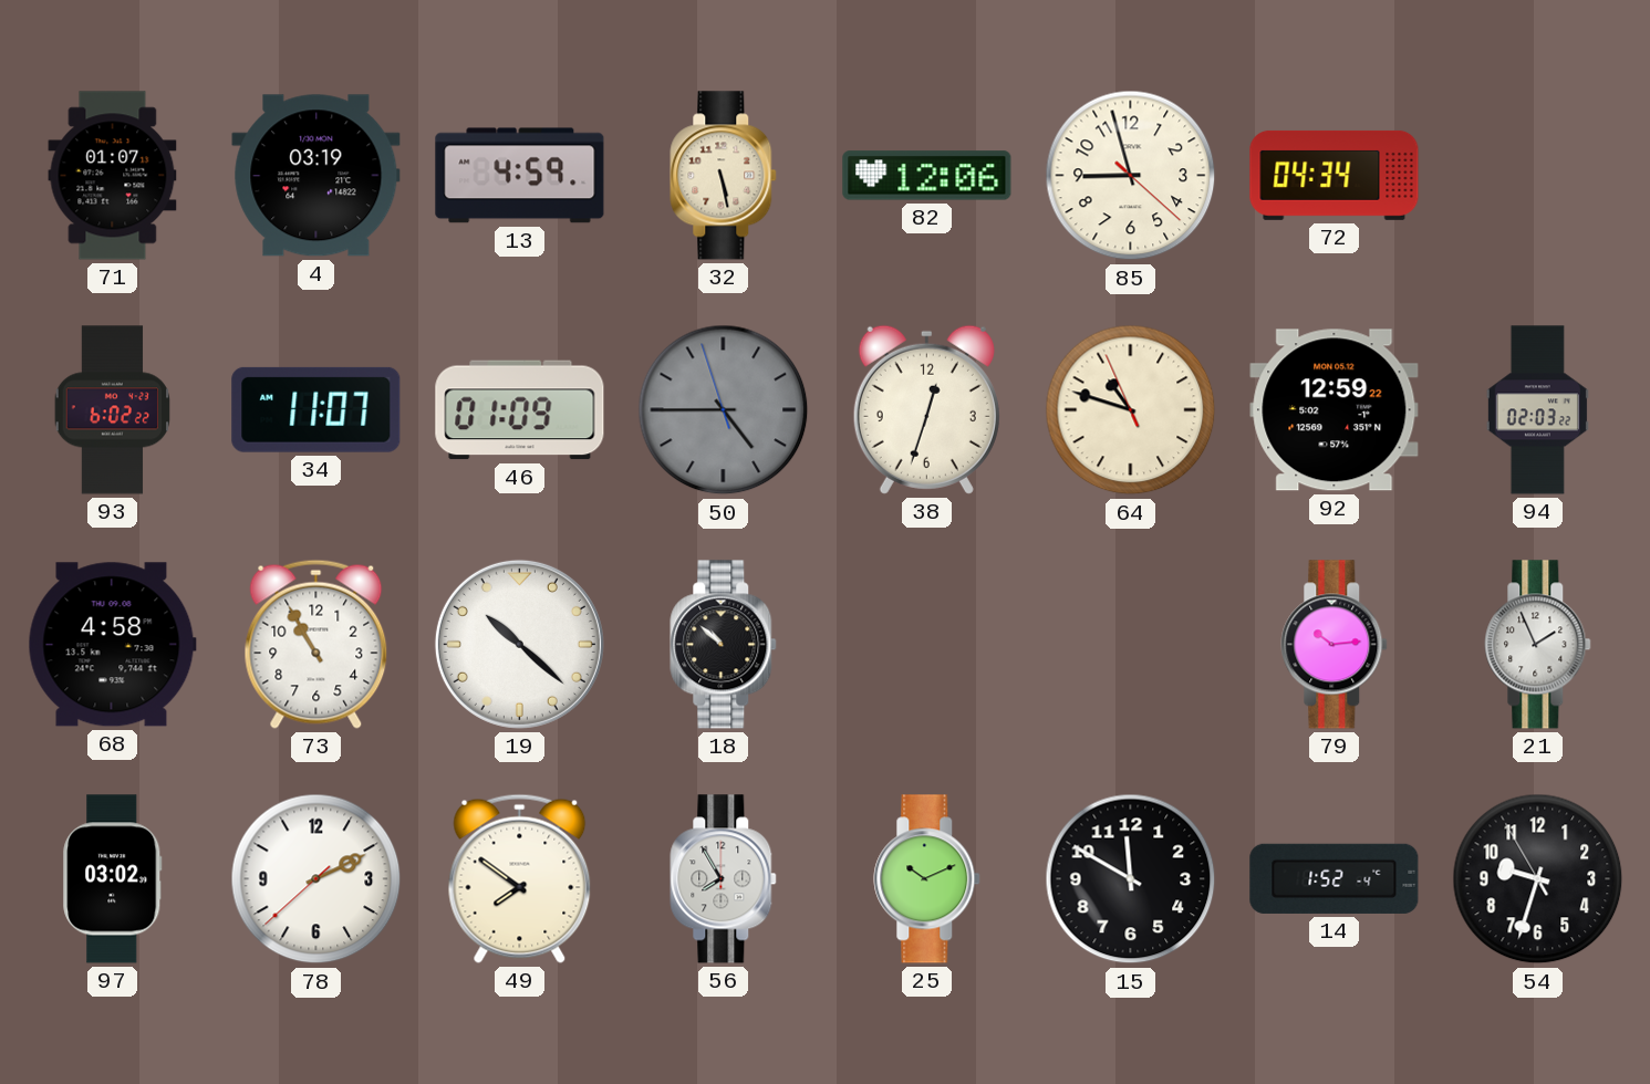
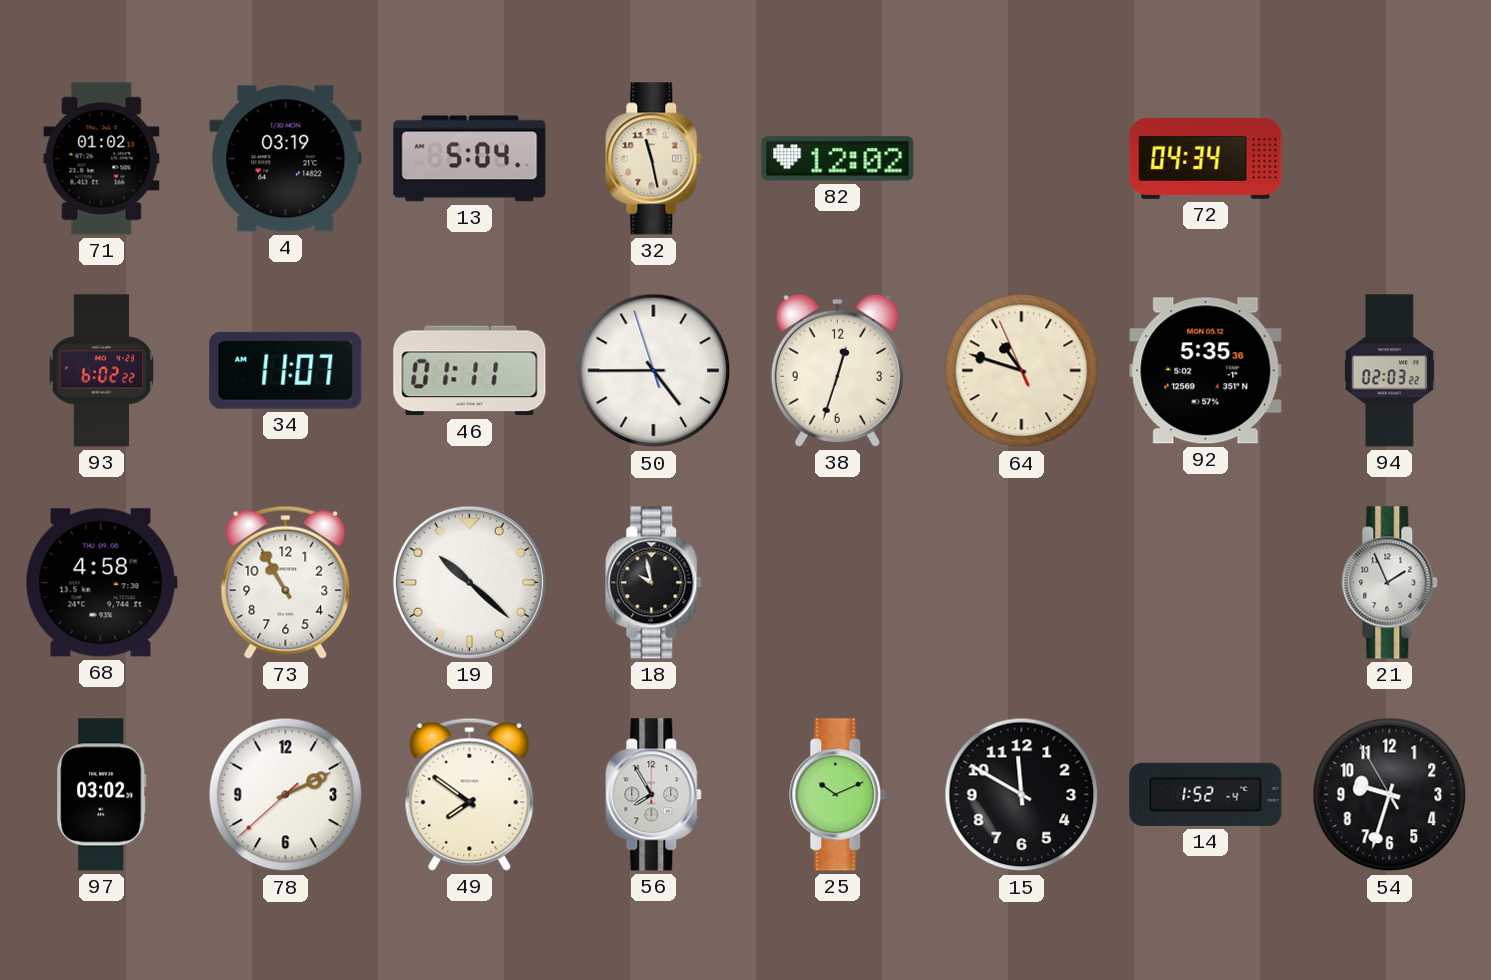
71: 01:07 -> 01:02 (102, 159)
13: 4:59 -> 5:04 (470, 159)
32: 5:28 -> 11:28 (654, 159)
82: 12:06 -> 12:02 (838, 159)
85: 8:57 -> none (1131, 176)
46: 01:09 -> 01:11 (470, 371)
50 dial: grey -> white (654, 371)
92: 12:59 -> 5:35 (1206, 371)
18: 10:52 -> 9:58 (654, 583)
79: 10:14 -> none (1335, 645)
